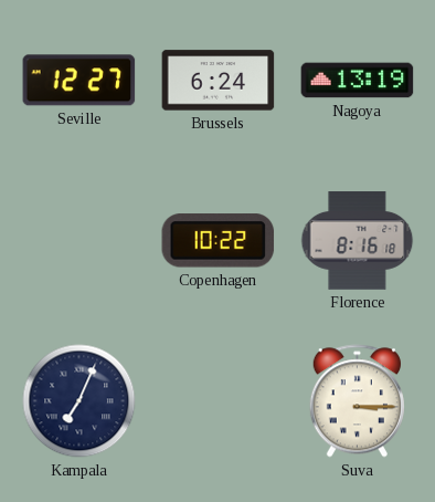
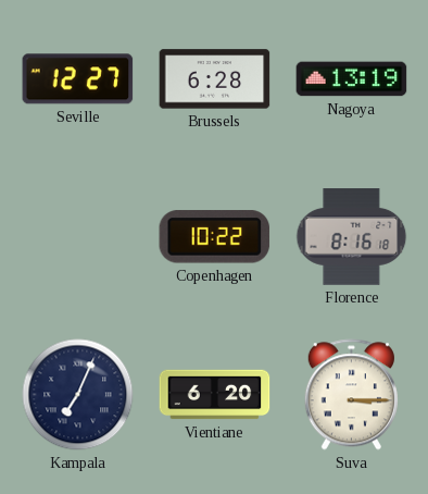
Brussels: 6:24 -> 6:28 (215, 79)
Vientiane: none -> 6:20 (215, 395)
